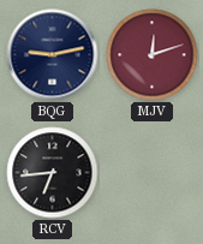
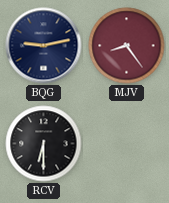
MJV: 12:12 -> 8:24 (127, 46)
RCV: 6:44 -> 6:30 (44, 144)
